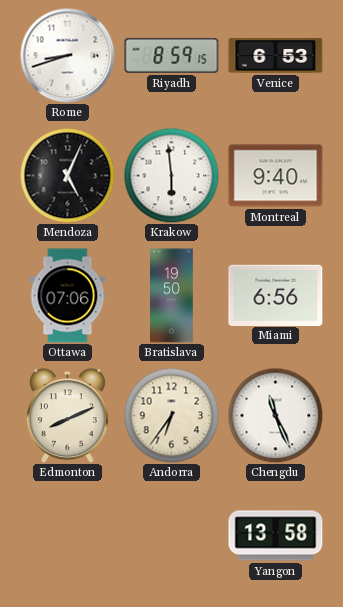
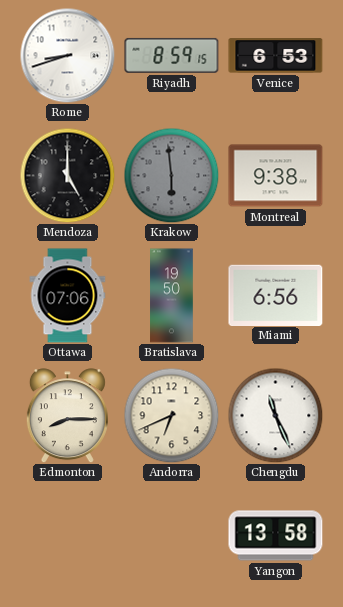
Mendoza: 5:04 -> 5:00 (67, 175)
Krakow dial: white -> grey (171, 175)
Montreal: 9:40 -> 9:38 (276, 176)
Edmonton: 8:11 -> 8:15 (67, 416)
Andorra: 6:36 -> 6:41 (171, 415)
